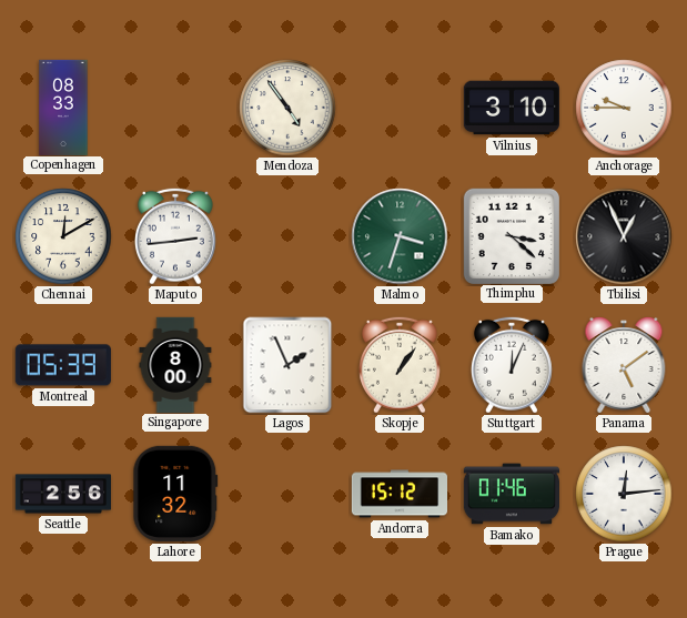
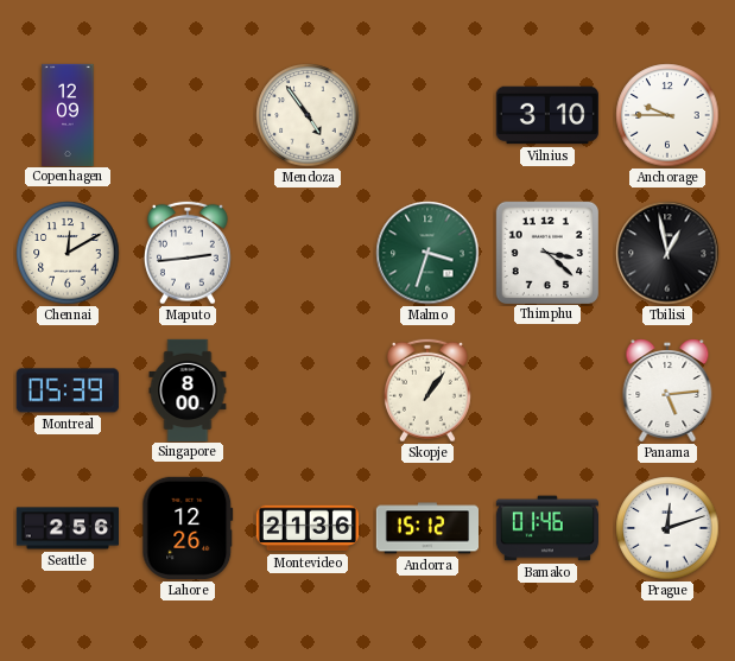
Copenhagen: 08:33 -> 12:09 (68, 114)
Tbilisi: 12:56 -> 12:58 (667, 253)
Lagos: 1:56 -> none (287, 365)
Stuttgart: 12:04 -> none (512, 365)
Panama: 5:09 -> 5:14 (667, 390)
Lahore: 11:32 -> 12:26 (188, 528)
Montevideo: none -> 21:36 (306, 528)
Prague: 12:14 -> 12:12 (667, 528)
